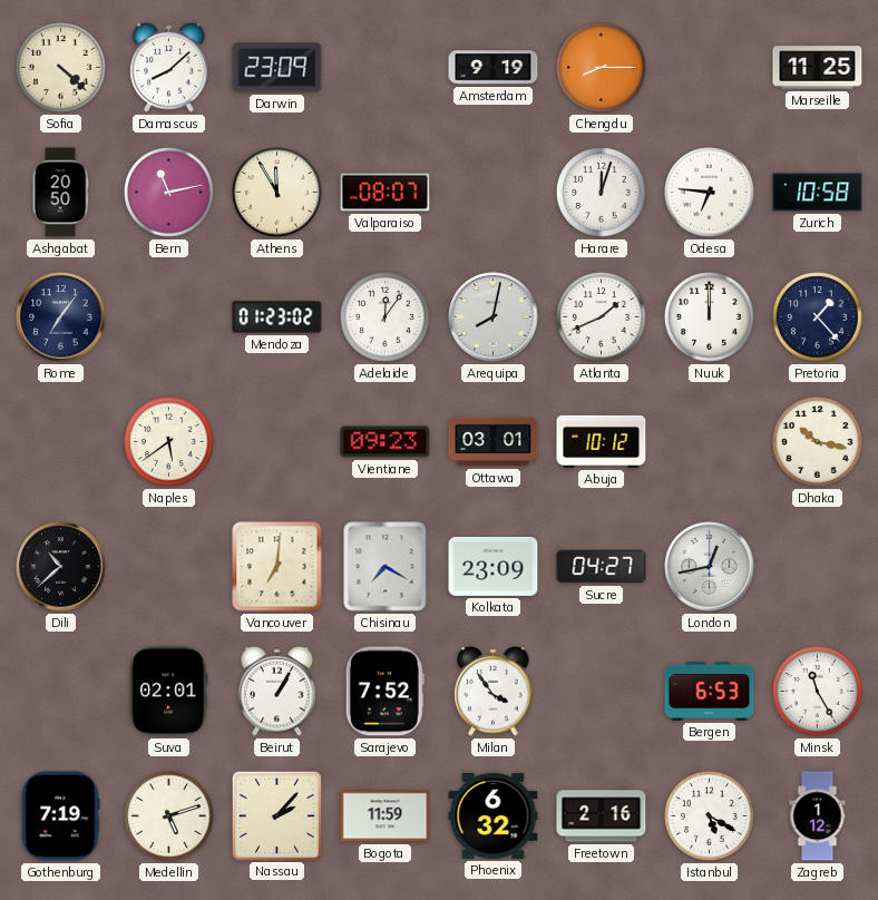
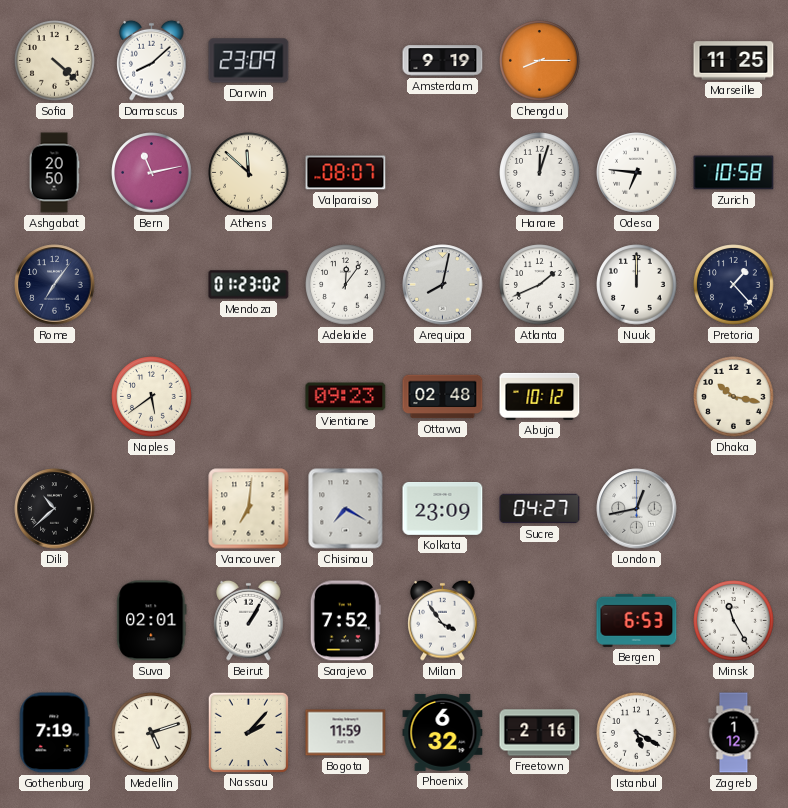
Athens: 11:55 -> 11:52 (249, 173)
Ottawa: 03:01 -> 02:48 (443, 397)
